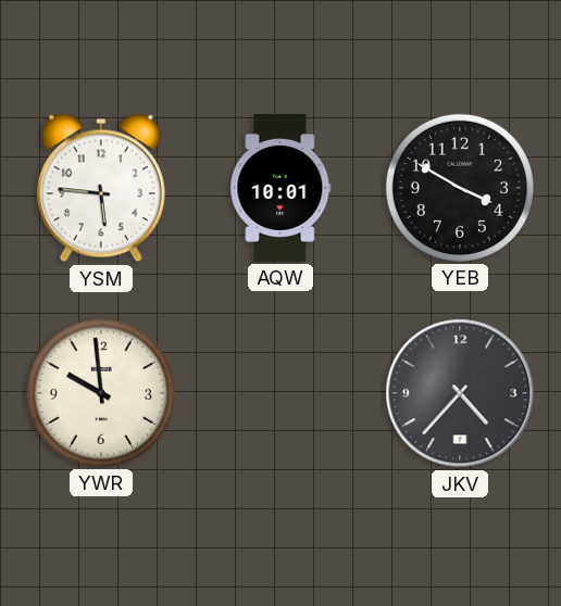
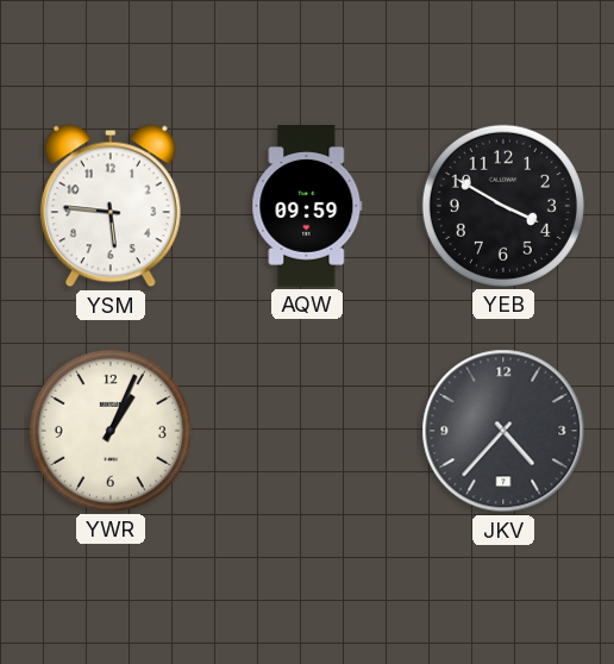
AQW: 10:01 -> 09:59 (307, 206)
YWR: 9:59 -> 1:04 (111, 431)
